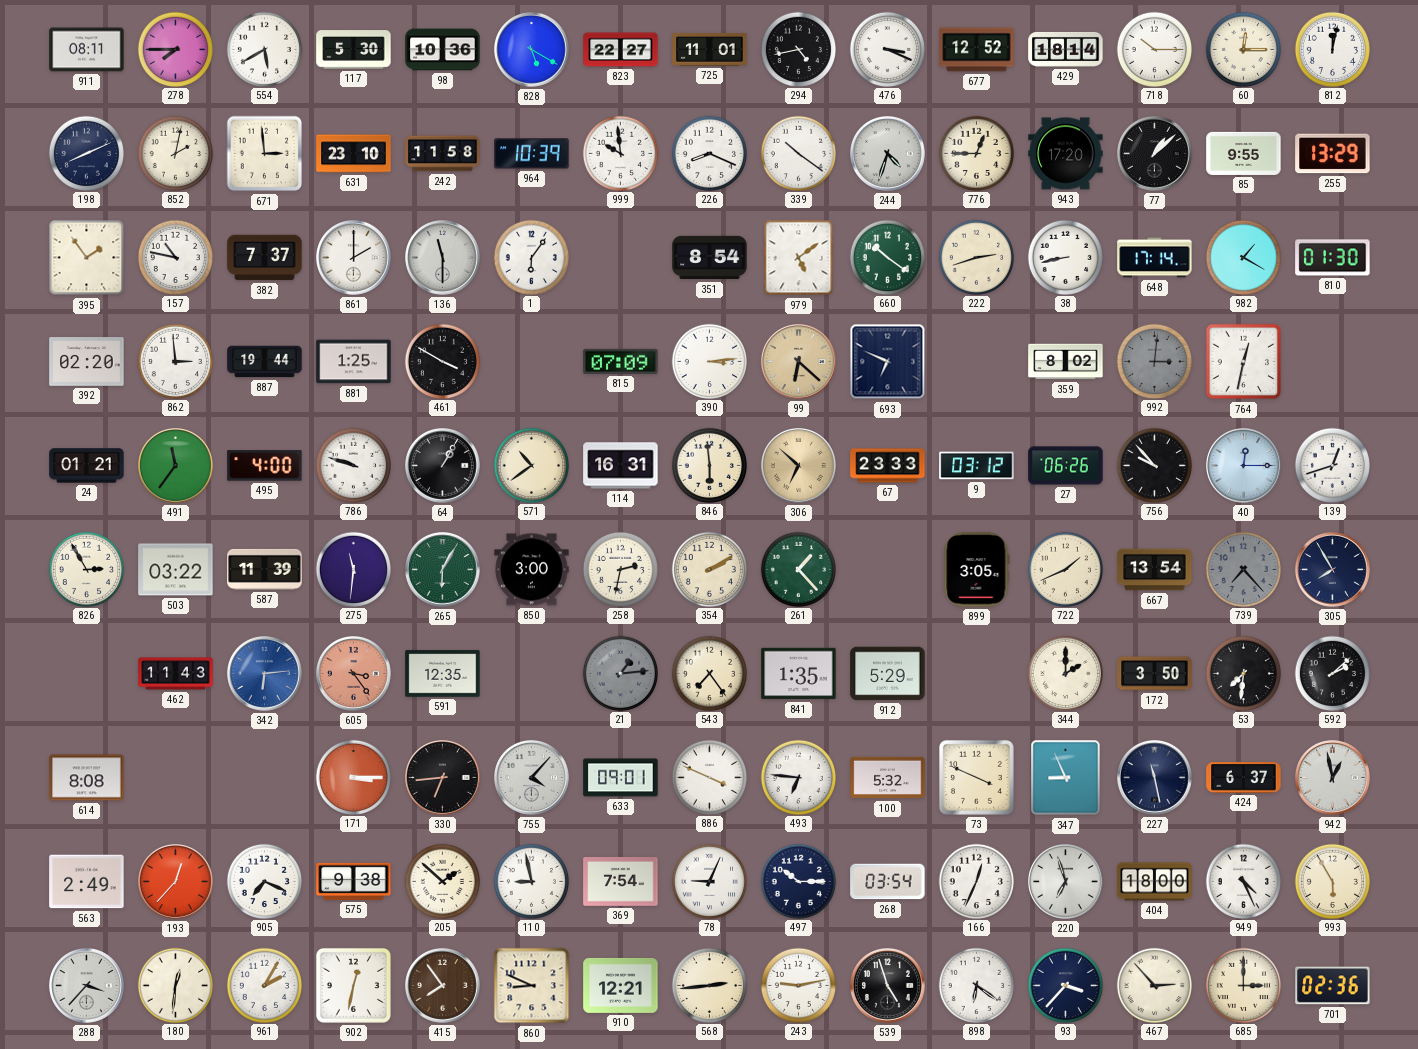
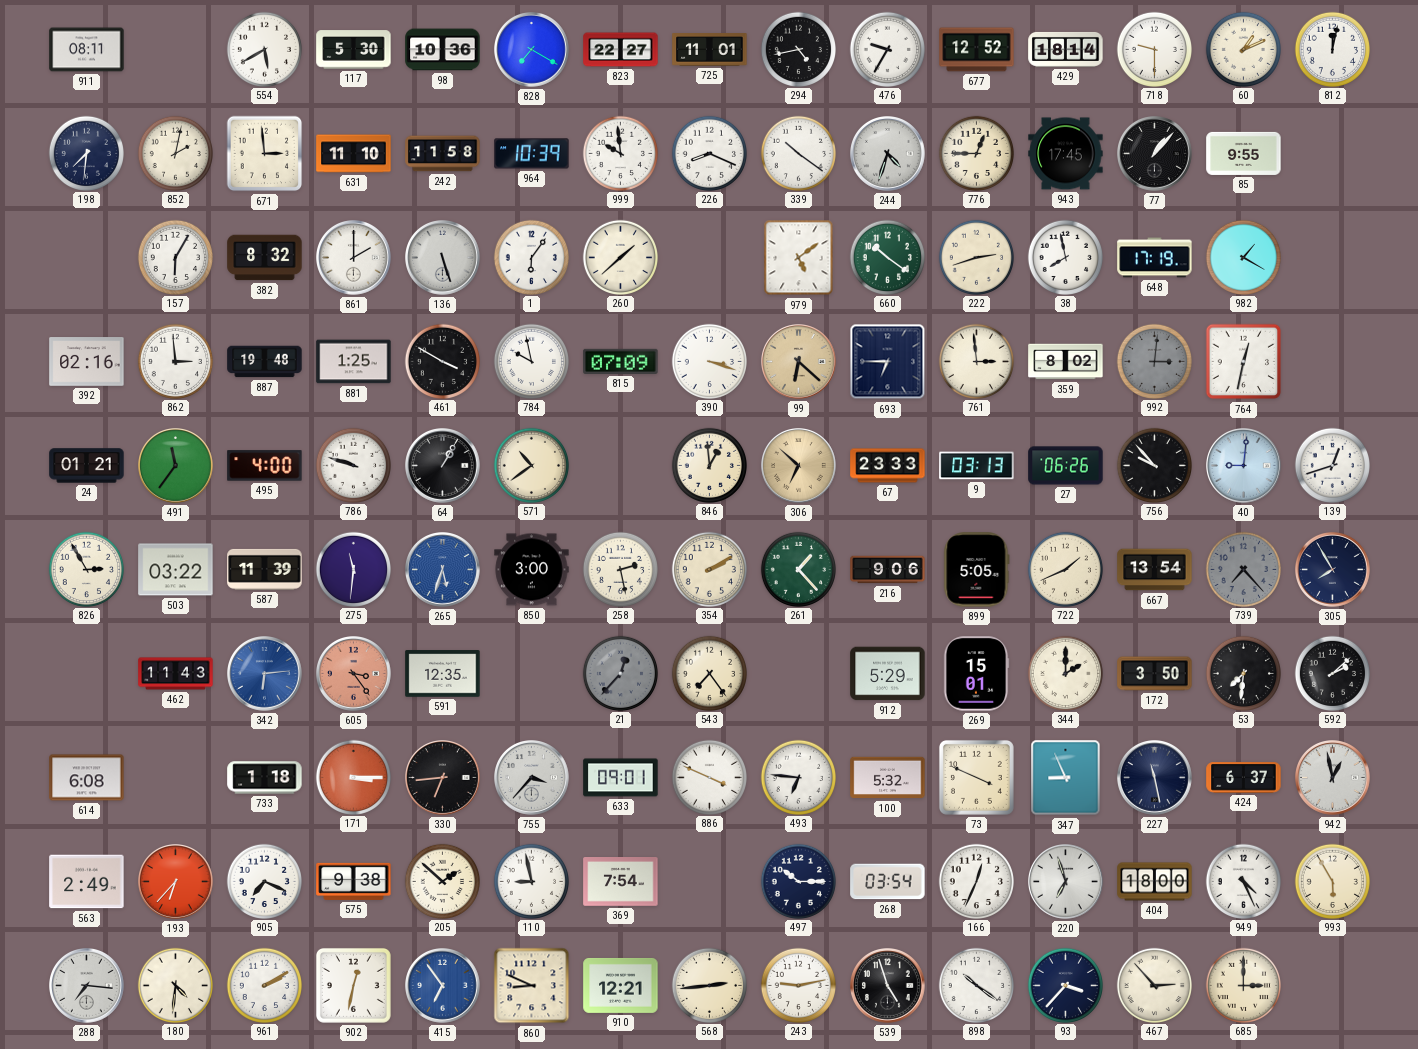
278: 7:45 -> none (175, 49)
828: 5:20 -> 7:20 (532, 50)
476: 3:19 -> 9:35 (887, 49)
718: 10:15 -> 9:30 (1154, 49)
60: 12:15 -> 1:11 (1243, 49)
198: 8:11 -> 7:31 (86, 153)
631: 23:10 -> 11:10 (354, 154)
943: 17:20 -> 17:45 (1066, 154)
77: 1:08 -> 1:07 (1155, 154)
255: 13:29 -> none (1333, 154)
395: 1:54 -> none (87, 258)
157: 10:47 -> 6:05 (175, 257)
382: 7:37 -> 8:32 (265, 258)
136: 11:30 -> 5:27 (443, 258)
260: none -> 1:38 (620, 257)
351: 8:54 -> none (710, 258)
38: 8:43 -> 7:58 (1065, 257)
648: 17:14 -> 17:19 (1155, 258)
810: 01:30 -> none (1333, 258)
392: 02:20 -> 02:16 (87, 362)
887: 19:44 -> 19:48 (265, 362)
784: none -> 9:58 (531, 361)
390: 3:14 -> 3:18 (709, 361)
693: 6:49 -> 6:45 (888, 362)
761: none -> 2:59 (976, 361)
114: 16:31 -> none (621, 466)
846: 5:59 -> 12:59 (709, 465)
9: 03:12 -> 03:13 (977, 466)
40: 12:15 -> 9:01 (1244, 466)
265: 6:05 -> 5:33 (443, 570)
265 dial: green -> blue (443, 570)
258: 2:32 -> 2:28 (620, 569)
216: none -> 9:06 (888, 570)
899: 3:05 -> 5:05 (977, 570)
21: 1:14 -> 12:37 (620, 673)
841: 1:35 -> none (799, 674)
269: none -> 15:01 (976, 674)
614: 8:08 -> 6:08 (87, 778)
733: none -> 1:18 (265, 778)
755: 4:07 -> 3:37 (532, 778)
193: 12:37 -> 6:37 (176, 882)
78: 9:04 -> none (709, 881)
288: 3:37 -> 7:16 (87, 986)
180: 12:31 -> 4:31 (175, 985)
961: 2:05 -> 2:10 (264, 985)
415: 7:54 -> 6:54 (443, 986)
415 dial: brown -> blue (443, 986)
898: 6:21 -> 10:21 (976, 985)
701: 02:36 -> none (1333, 986)
